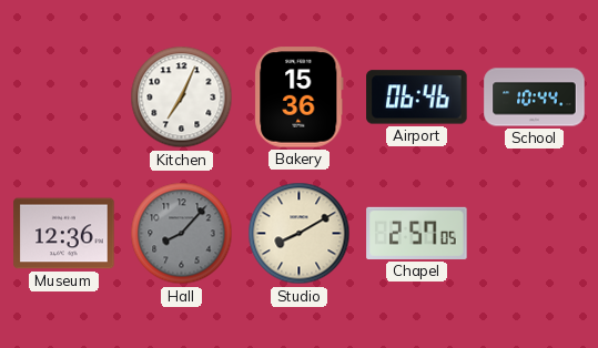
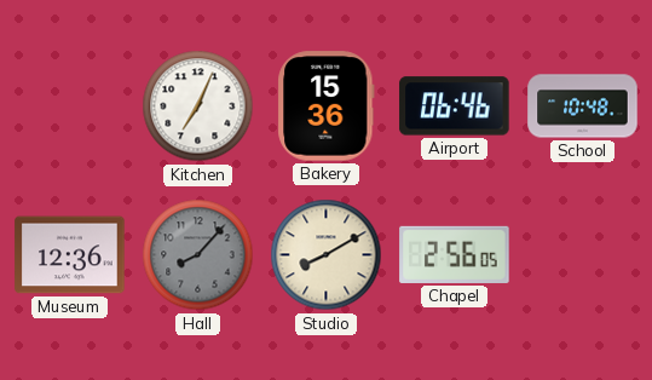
School: 10:44 -> 10:48 (583, 106)
Chapel: 2:57 -> 2:56 (455, 254)
